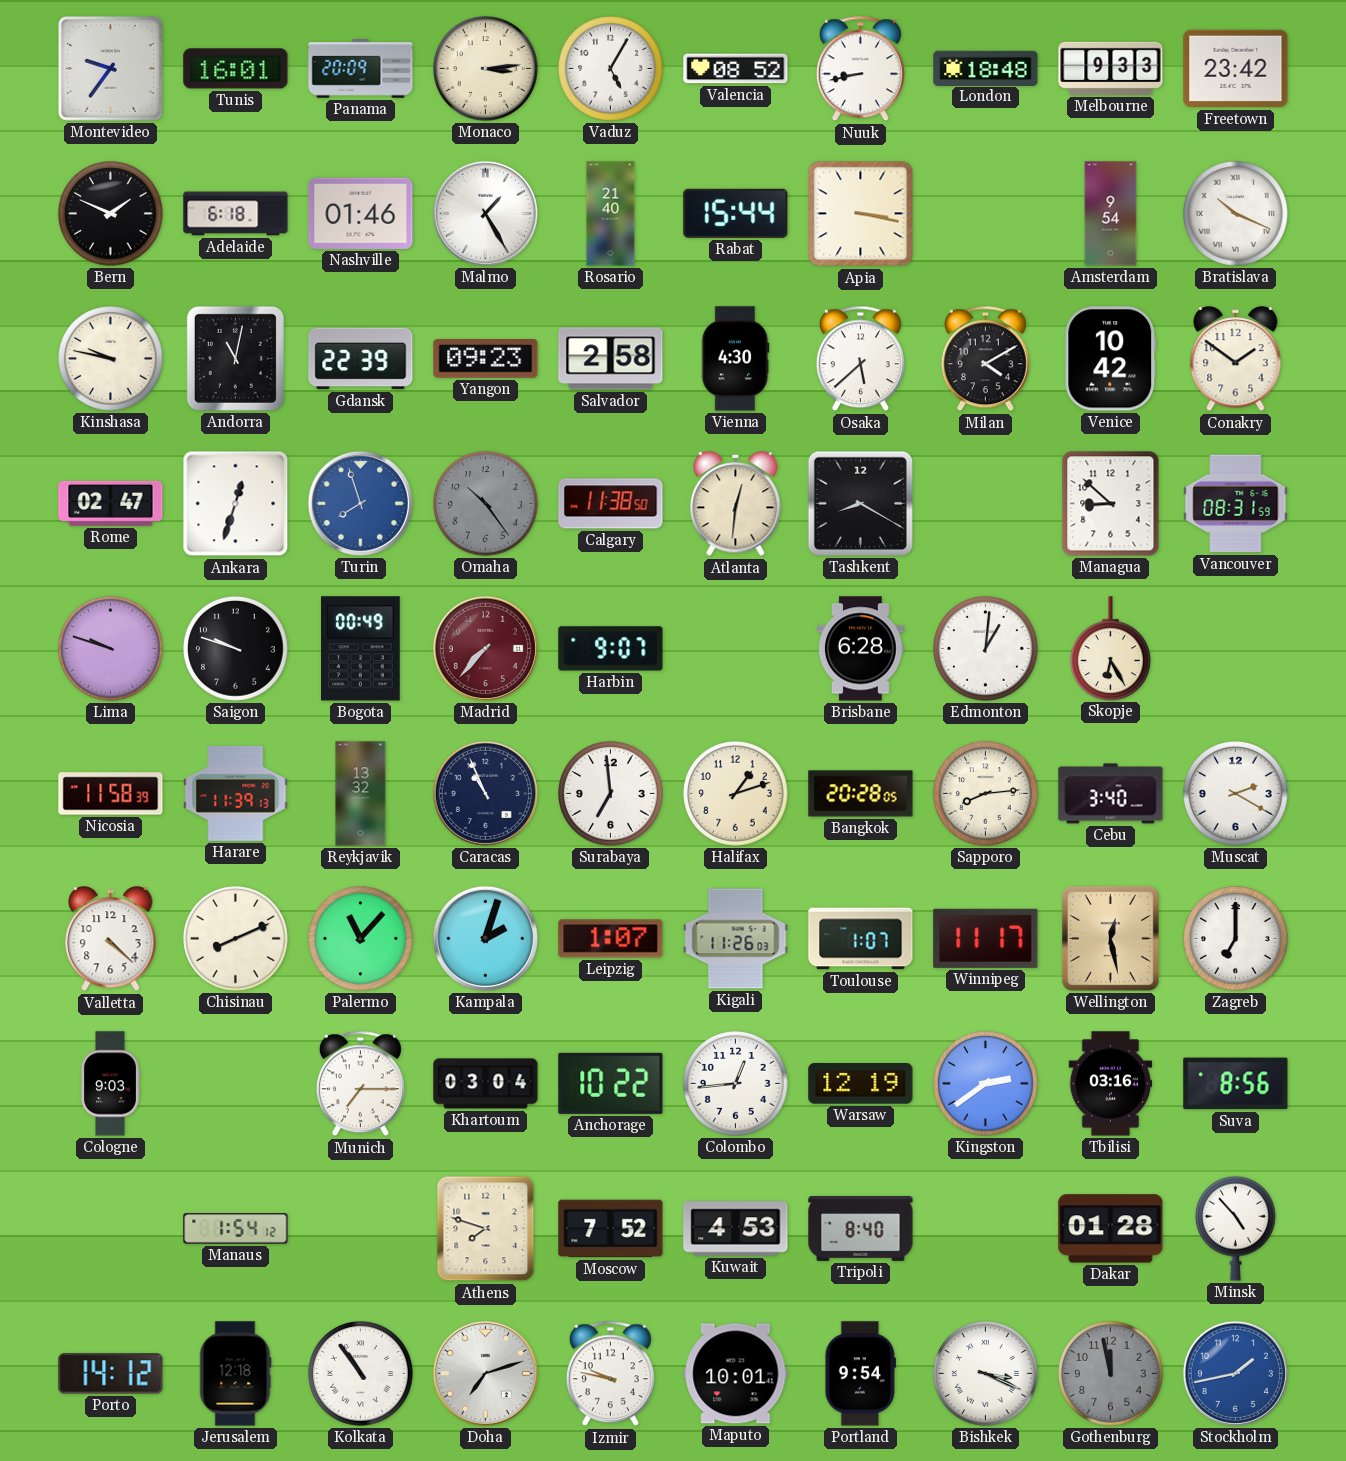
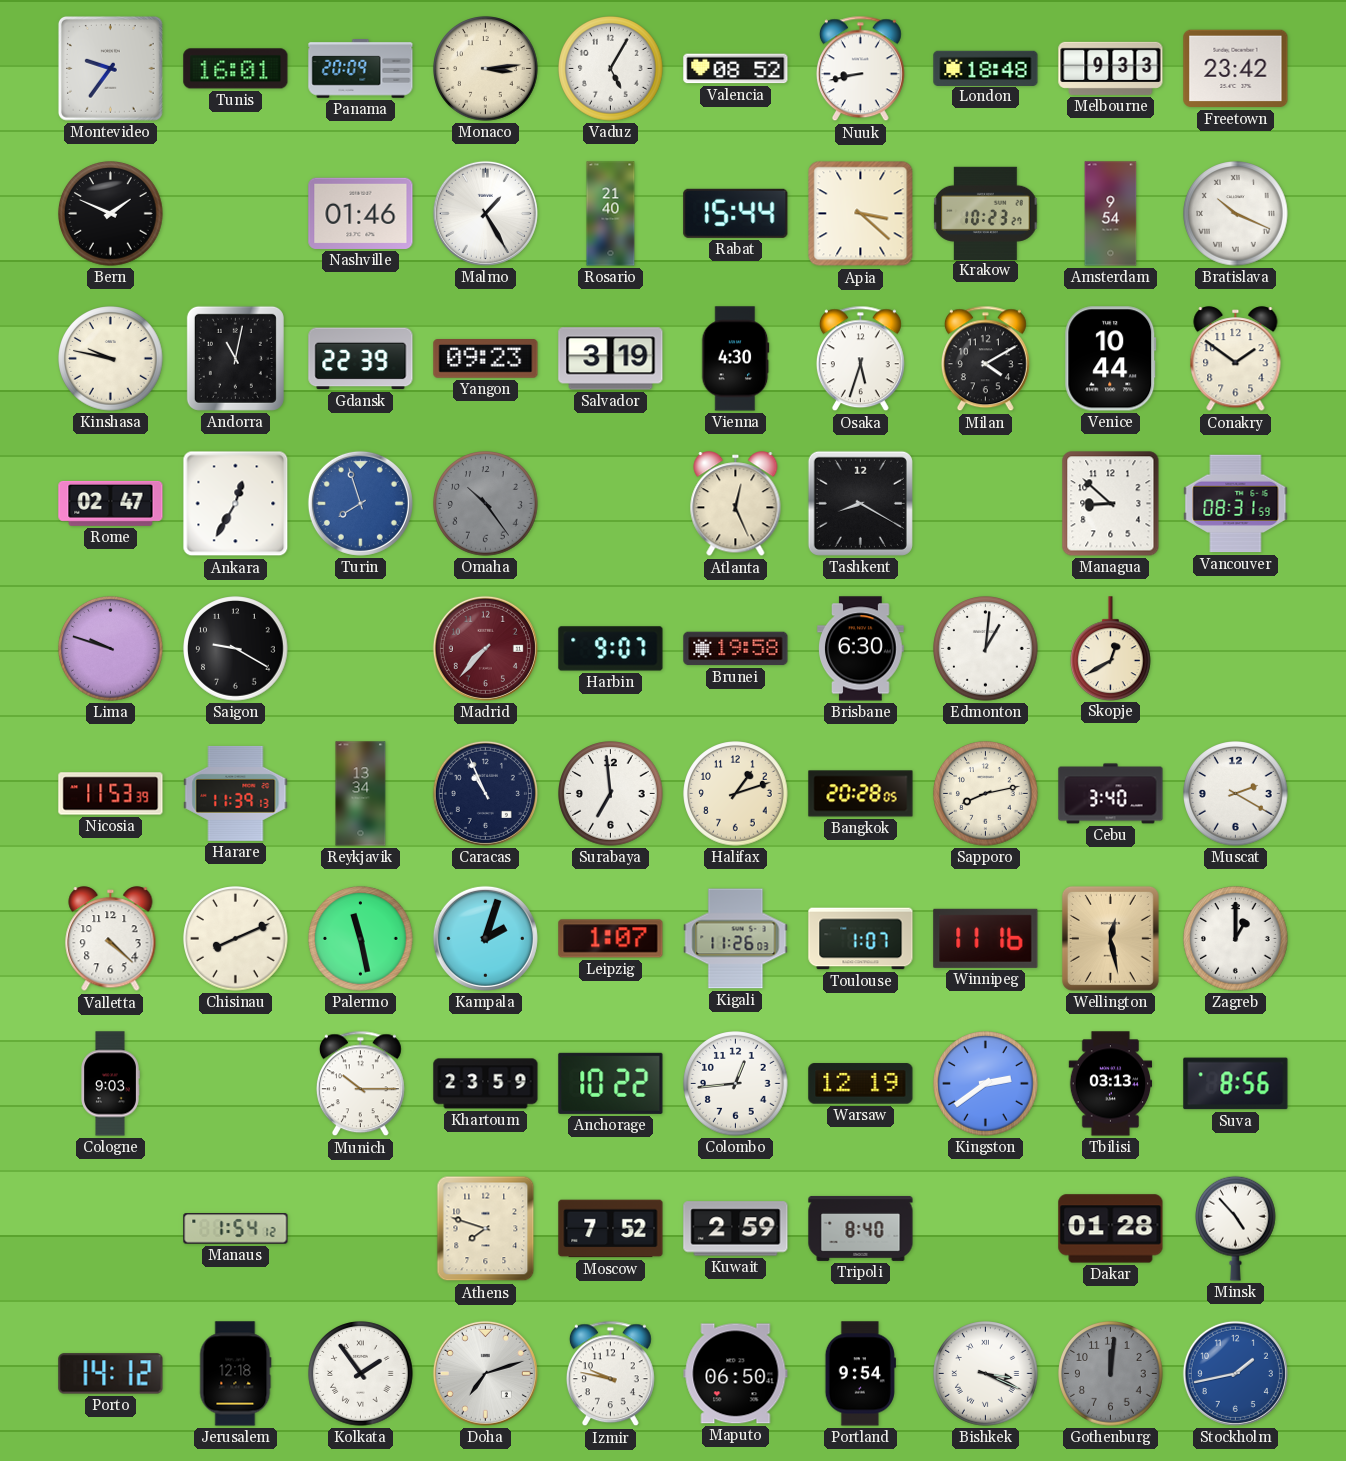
Adelaide: 6:18 -> none (236, 214)
Apia: 3:17 -> 3:22 (861, 214)
Krakow: none -> 10:23 (986, 213)
Salvador: 2:58 -> 3:19 (611, 359)
Osaka: 5:38 -> 5:33 (860, 359)
Venice: 10:42 -> 10:44 (1111, 359)
Ankara: 12:33 -> 12:35 (236, 504)
Calgary: 11:38 -> none (611, 504)
Atlanta: 12:31 -> 12:26 (736, 504)
Saigon: 9:48 -> 9:20 (236, 649)
Bogota: 00:49 -> none (361, 649)
Brunei: none -> 19:58 (736, 649)
Brisbane: 6:28 -> 6:30 (861, 649)
Skopje: 6:25 -> 12:40 (1111, 648)
Nicosia: 11:58 -> 11:53 (111, 794)
Reykjavik: 13:32 -> 13:34 (361, 794)
Sapporo: 8:14 -> 8:13 (986, 794)
Palermo: 11:07 -> 11:28 (361, 939)
Winnipeg: 11:17 -> 11:16 (986, 938)
Zagreb: 7:00 -> 1:00 (1236, 939)
Munich: 7:15 -> 10:15 (360, 1084)
Khartoum: 03:04 -> 23:59 (486, 1084)
Tbilisi: 03:16 -> 03:13 (1111, 1084)
Kuwait: 4:53 -> 2:59 (736, 1229)
Kolkata: 10:54 -> 1:54 (361, 1374)
Maputo: 10:01 -> 06:50 (736, 1374)
Gothenburg: 11:58 -> 12:01 (1111, 1374)
